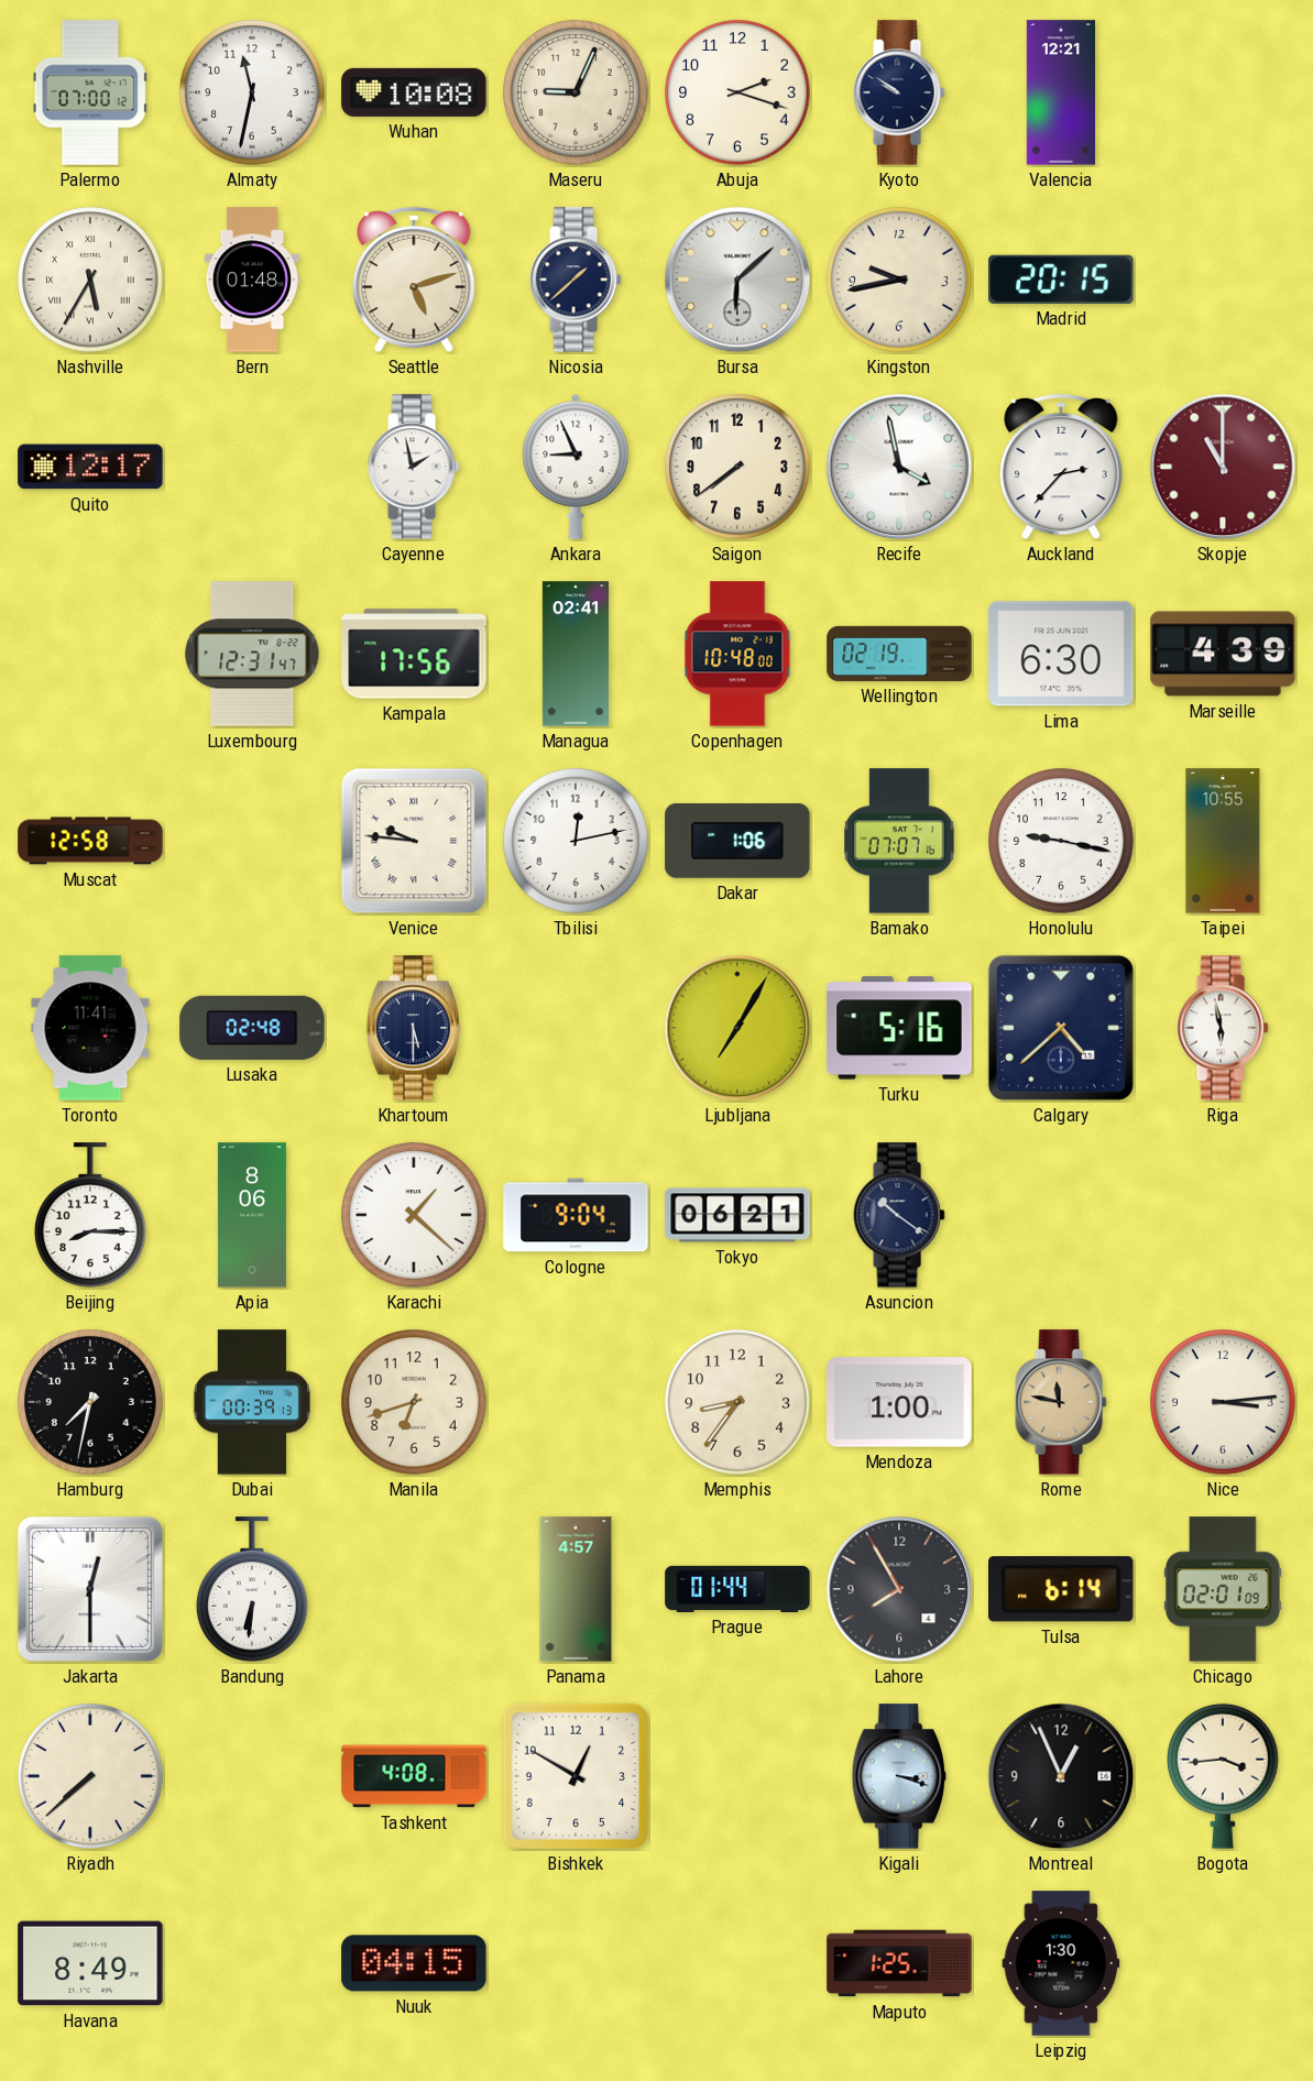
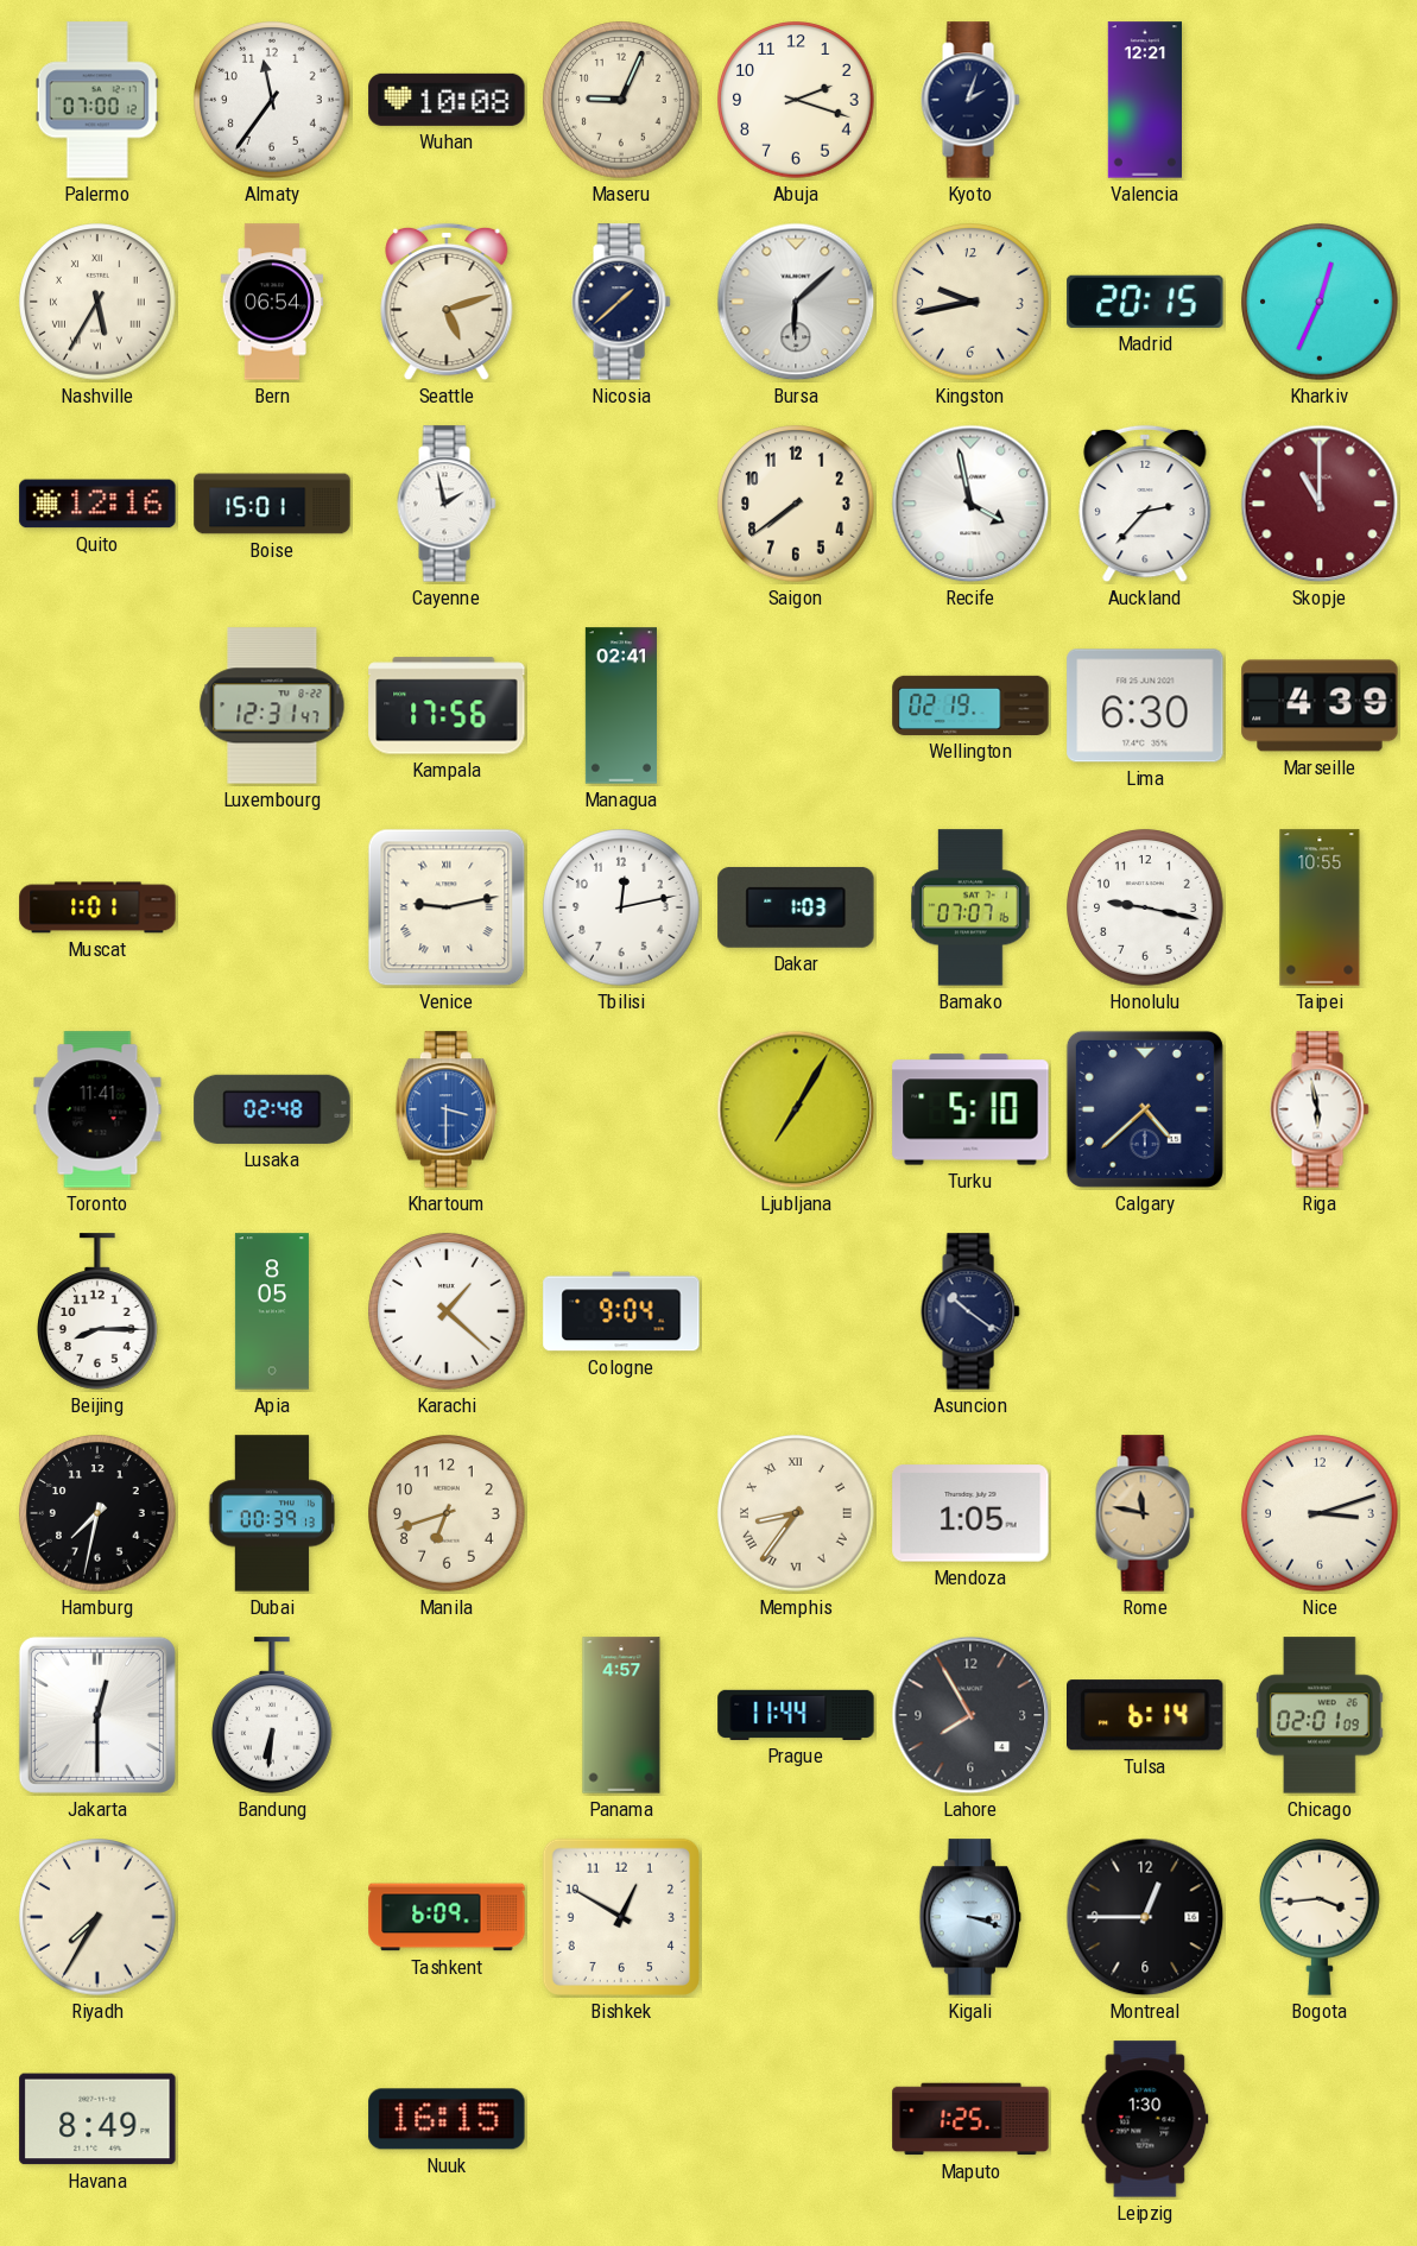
Almaty: 11:32 -> 11:36 (272, 100)
Kyoto: 9:51 -> 2:03 (970, 100)
Bern: 01:48 -> 06:54 (271, 302)
Kharkiv: none -> 12:34 (1320, 302)
Quito: 12:17 -> 12:16 (97, 504)
Boise: none -> 15:01 (272, 504)
Ankara: 8:56 -> none (576, 467)
Copenhagen: 10:48 -> none (737, 654)
Muscat: 12:58 -> 1:01 (97, 907)
Venice: 9:46 -> 9:13 (447, 907)
Dakar: 1:06 -> 1:03 (796, 907)
Khartoum: 5:30 -> 3:30 (445, 1109)
Khartoum dial: navy -> blue (445, 1109)
Turku: 5:16 -> 5:10 (970, 1109)
Apia: 8:06 -> 8:05 (272, 1311)
Tokyo: 06:21 -> none (737, 1215)
Memphis numerals: Arabic -> Roman (796, 1513)
Mendoza: 1:00 -> 1:05 (970, 1513)
Nice: 3:14 -> 3:12 (1320, 1513)
Prague: 01:44 -> 11:44 (796, 1715)
Riyadh: 7:38 -> 7:35 (97, 1917)
Tashkent: 4:08 -> 6:09 (447, 1917)
Montreal: 12:56 -> 12:45 (1145, 1917)
Nuuk: 04:15 -> 16:15 (447, 2119)
